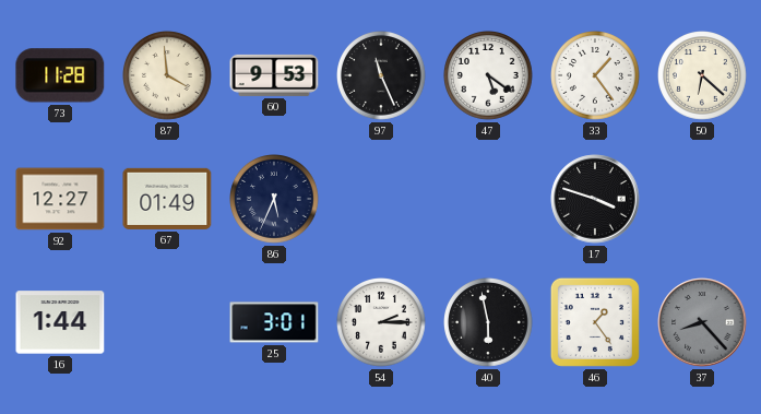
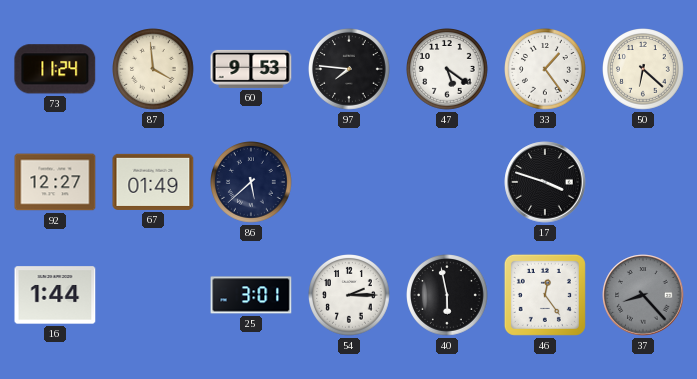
73: 11:28 -> 11:24 (55, 69)
97: 11:26 -> 7:46 (350, 70)
86: 5:34 -> 5:38 (252, 183)
46: 1:24 -> 12:24 (545, 295)
